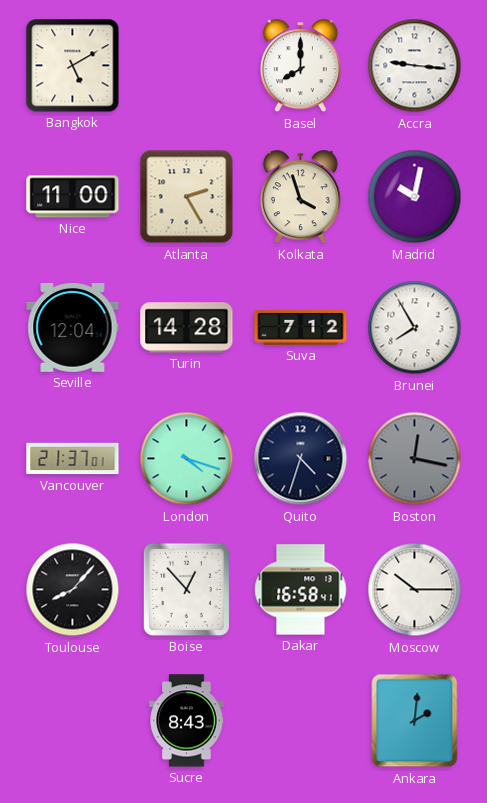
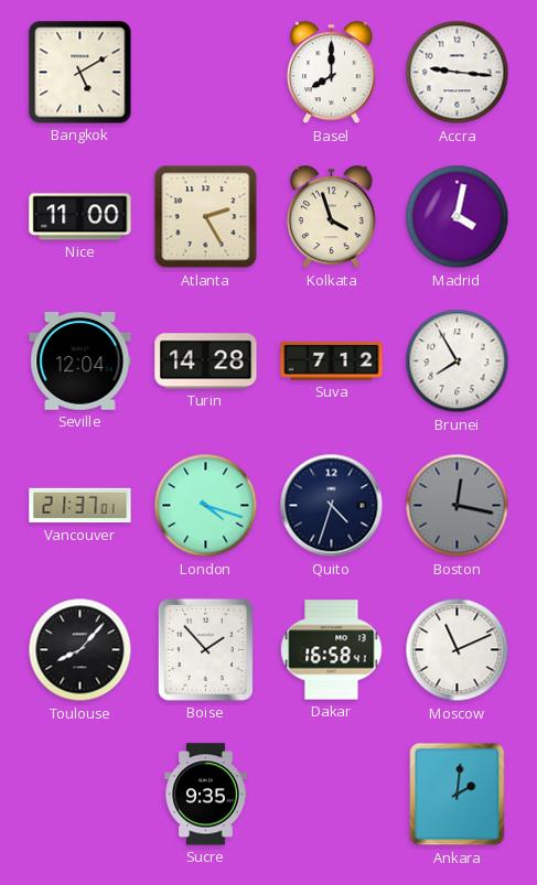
Madrid: 10:02 -> 4:02 (458, 217)
Boise: 12:53 -> 1:53 (205, 649)
Moscow: 10:15 -> 11:11 (458, 650)
Sucre: 8:43 -> 9:35 (206, 795)
